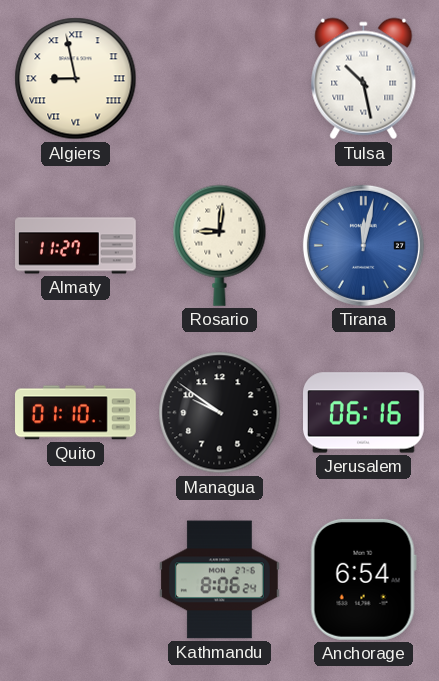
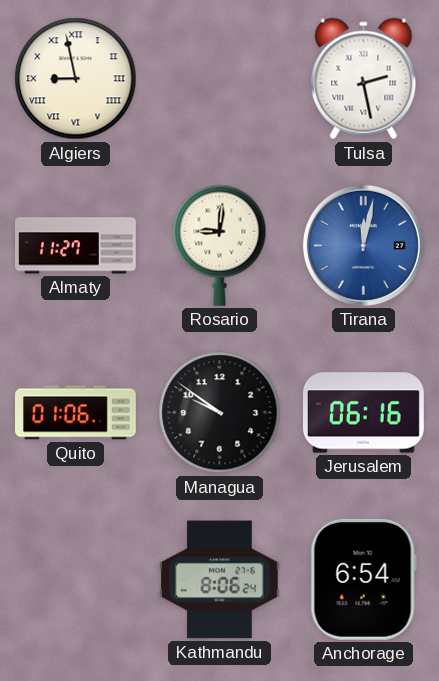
Tulsa: 10:28 -> 2:28 (364, 79)
Quito: 01:10 -> 01:06 (76, 413)
